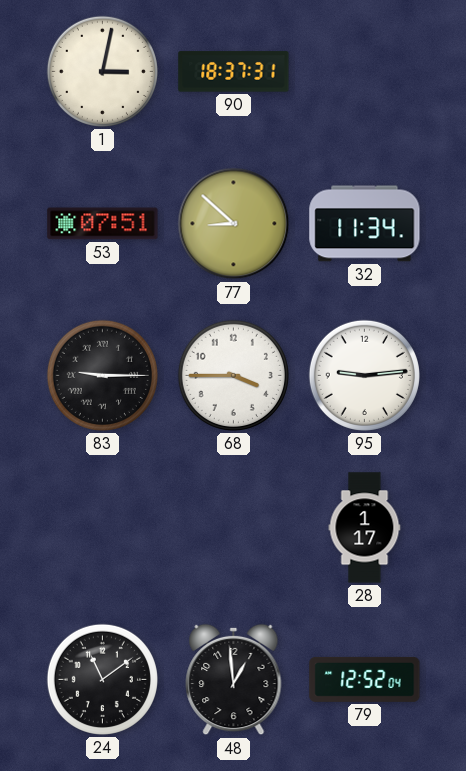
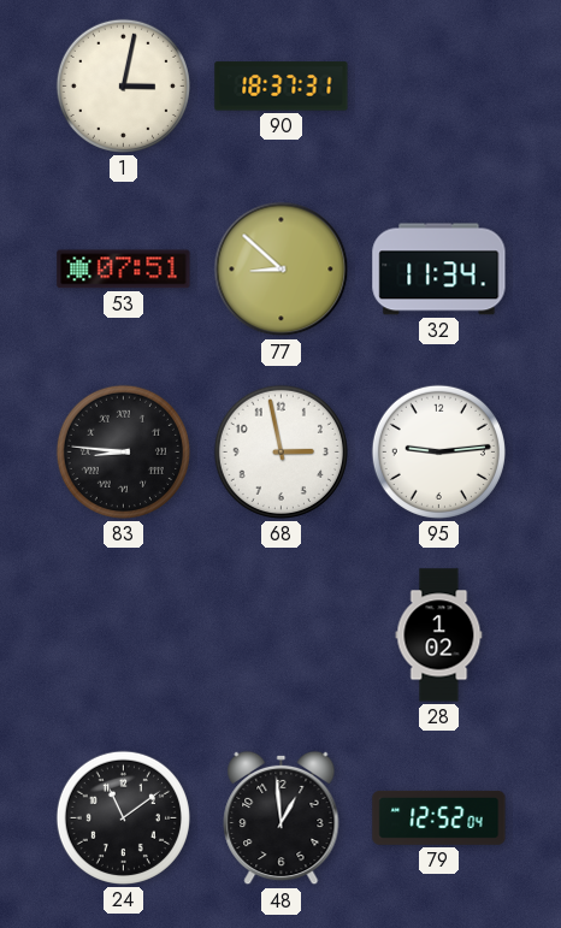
83: 9:15 -> 8:46 (123, 451)
68: 3:45 -> 2:58 (280, 451)
28: 1:17 -> 1:02 (439, 636)
